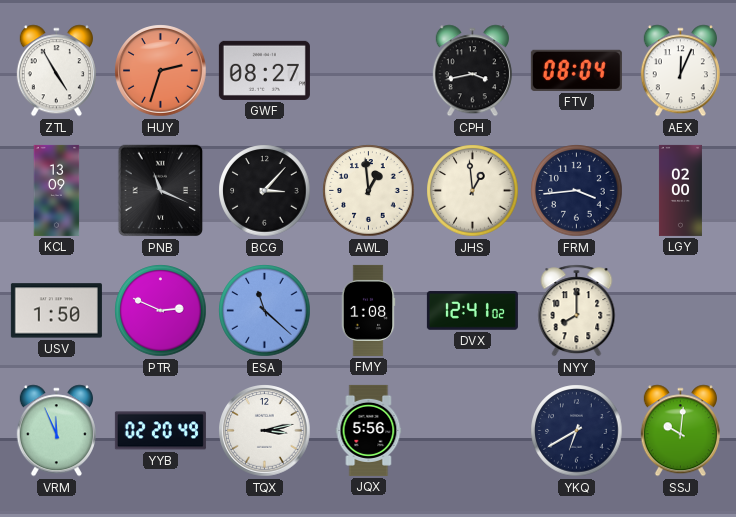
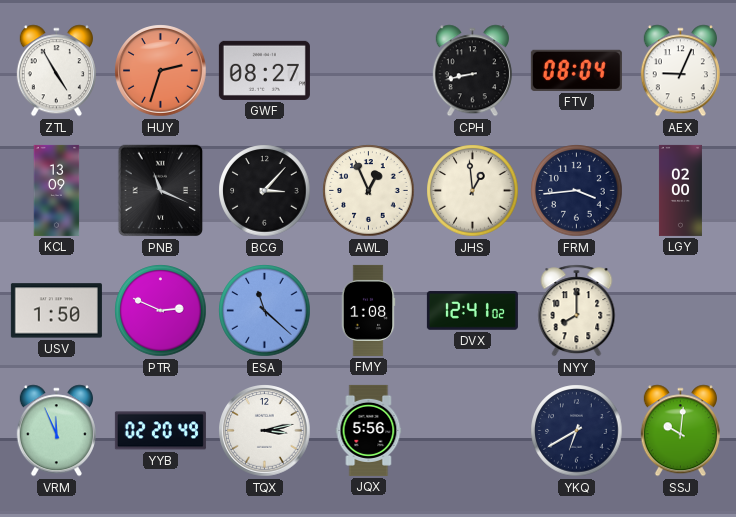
CPH: 3:43 -> 8:43 (472, 71)
AEX: 12:04 -> 9:04 (680, 71)
AWL: 12:59 -> 12:56 (369, 191)
